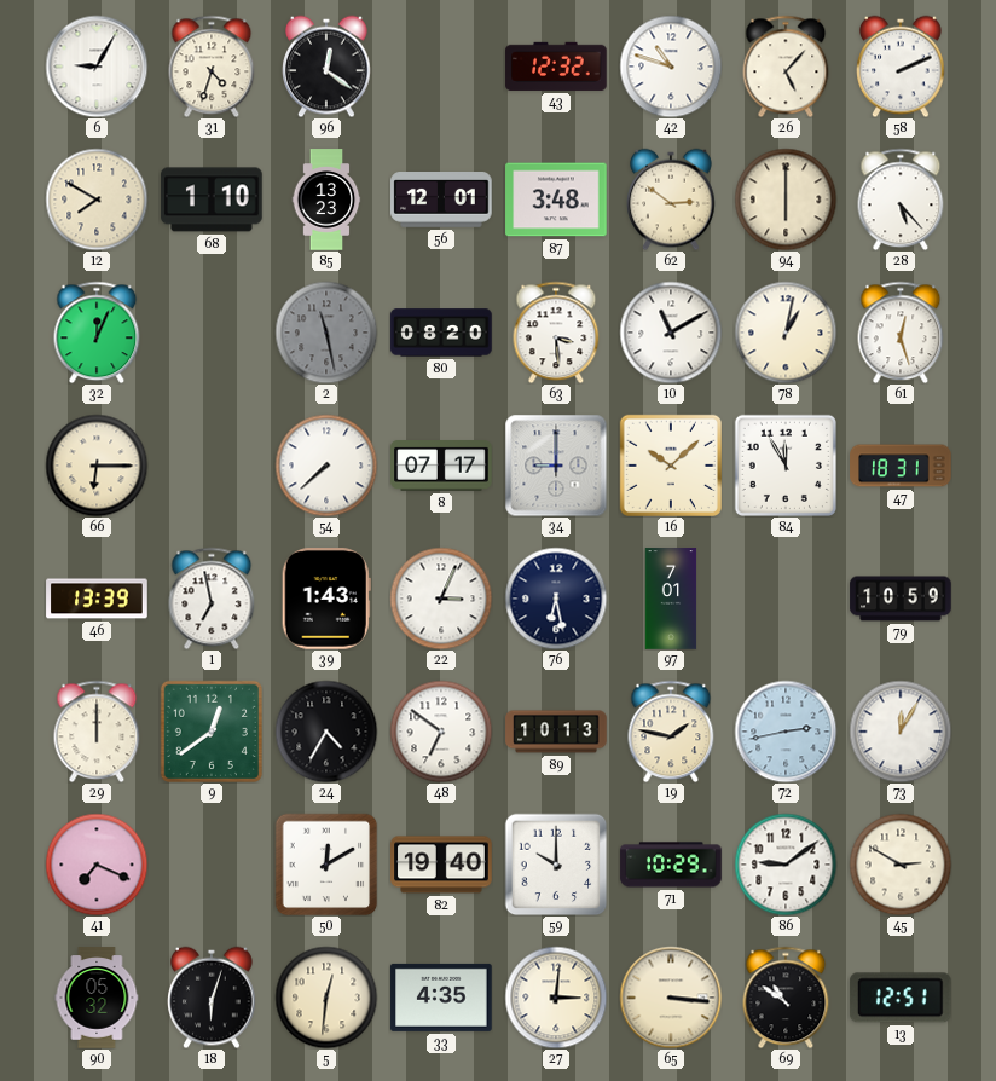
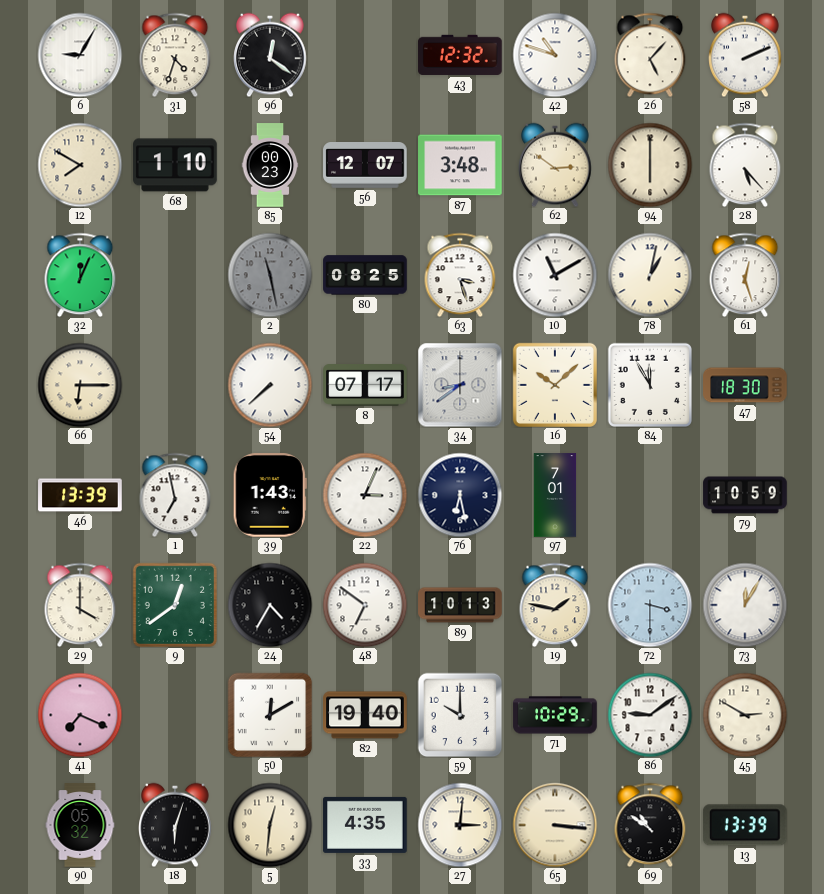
85: 13:23 -> 00:23 (270, 165)
56: 12:01 -> 12:07 (365, 166)
80: 08:20 -> 08:25 (365, 275)
63: 3:29 -> 3:27 (460, 275)
34: 9:00 -> 8:39 (460, 385)
47: 18:31 -> 18:30 (745, 385)
29: 12:00 -> 4:00 (80, 605)
72: 2:43 -> 3:30 (650, 605)
13: 12:51 -> 13:39 (745, 825)
